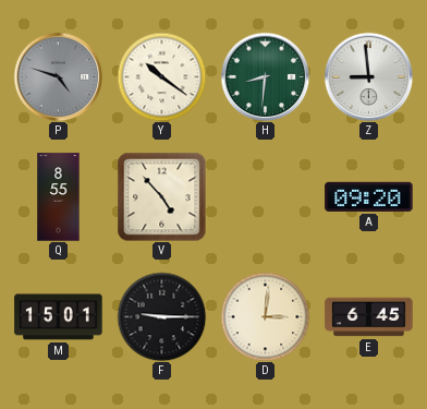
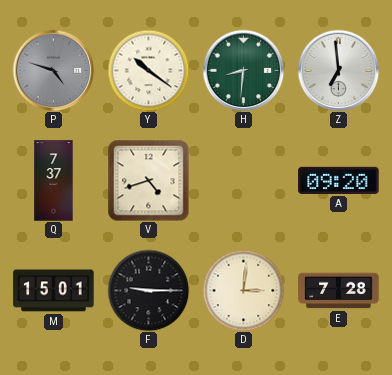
Z: 8:59 -> 6:59 (338, 70)
Q: 8:55 -> 7:37 (54, 181)
V: 4:53 -> 4:42 (148, 180)
E: 6:45 -> 7:28 (339, 291)
